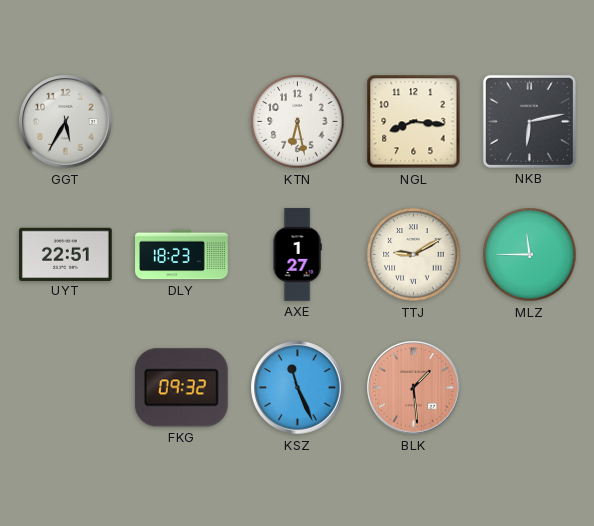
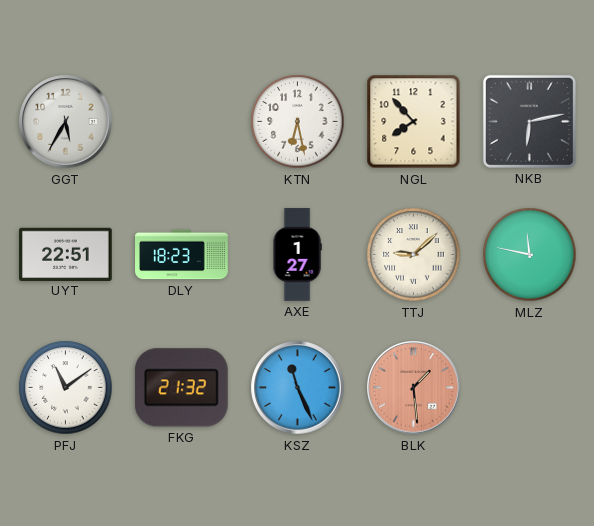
NGL: 8:16 -> 7:53 (414, 122)
TTJ: 9:10 -> 9:08 (414, 255)
MLZ: 11:45 -> 11:47 (530, 255)
PFJ: none -> 11:09 (66, 388)
FKG: 09:32 -> 21:32 (181, 388)
